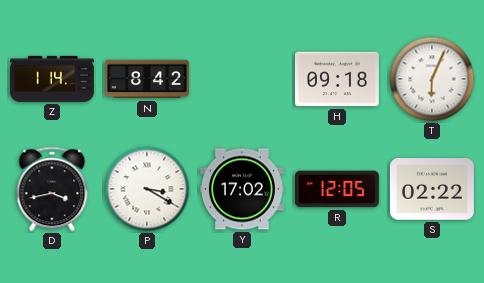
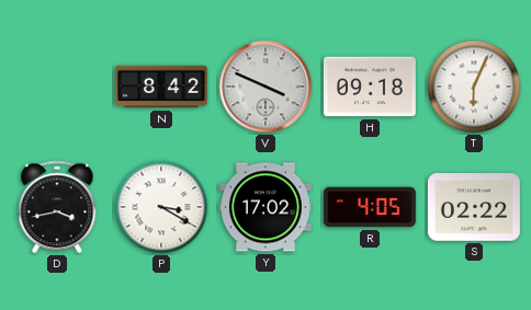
Z: 1:14 -> none (53, 79)
V: none -> 3:49 (265, 87)
R: 12:05 -> 4:05 (370, 207)
